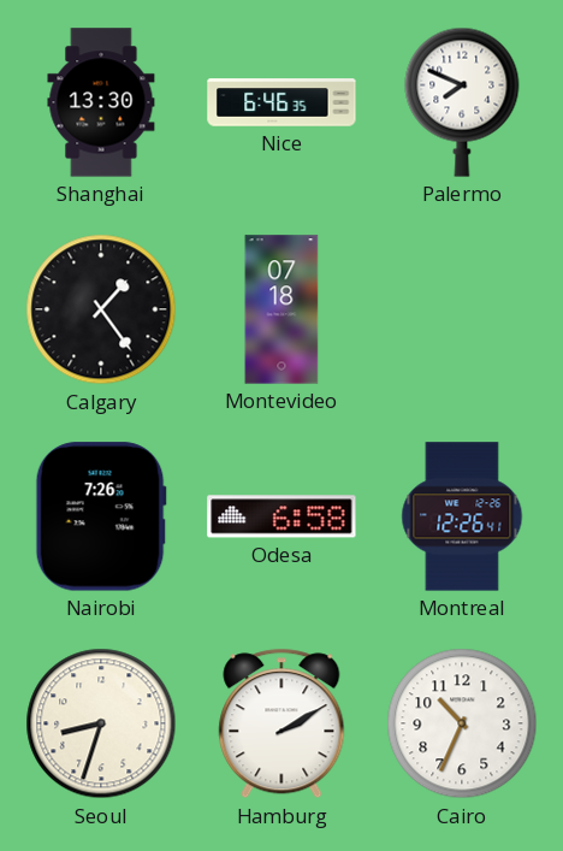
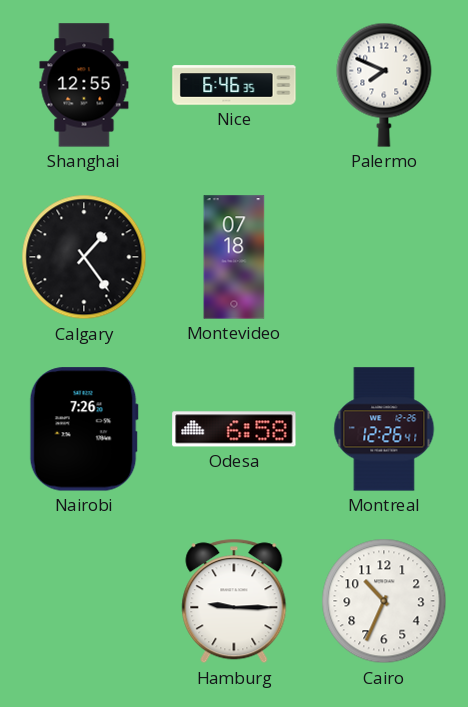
Shanghai: 13:30 -> 12:55 (84, 85)
Seoul: 8:33 -> none (101, 723)
Hamburg: 2:10 -> 9:15 (234, 601)
